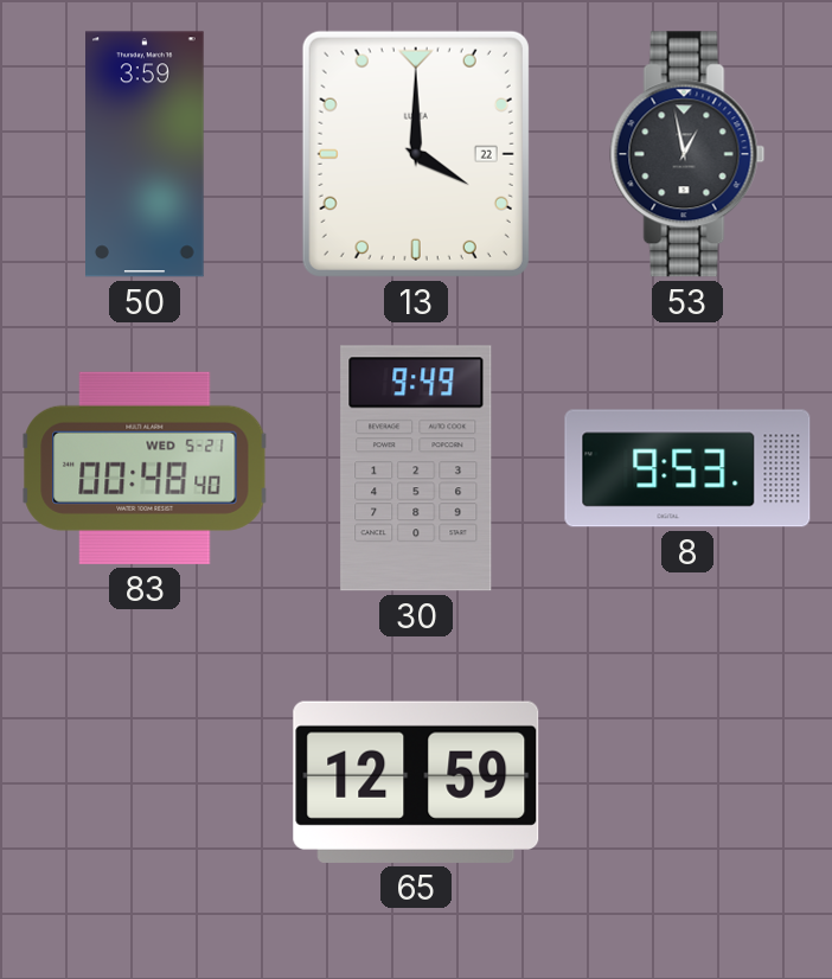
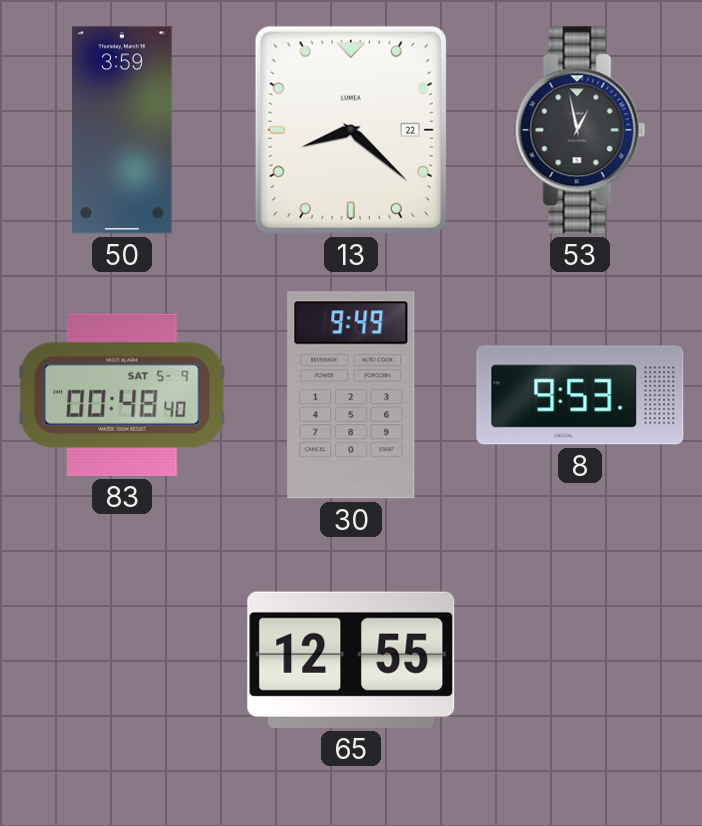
13: 4:00 -> 8:22 (351, 130)
83 date: WED 5-21 -> SAT 5-9 (122, 395)
65: 12:59 -> 12:55 (351, 660)
